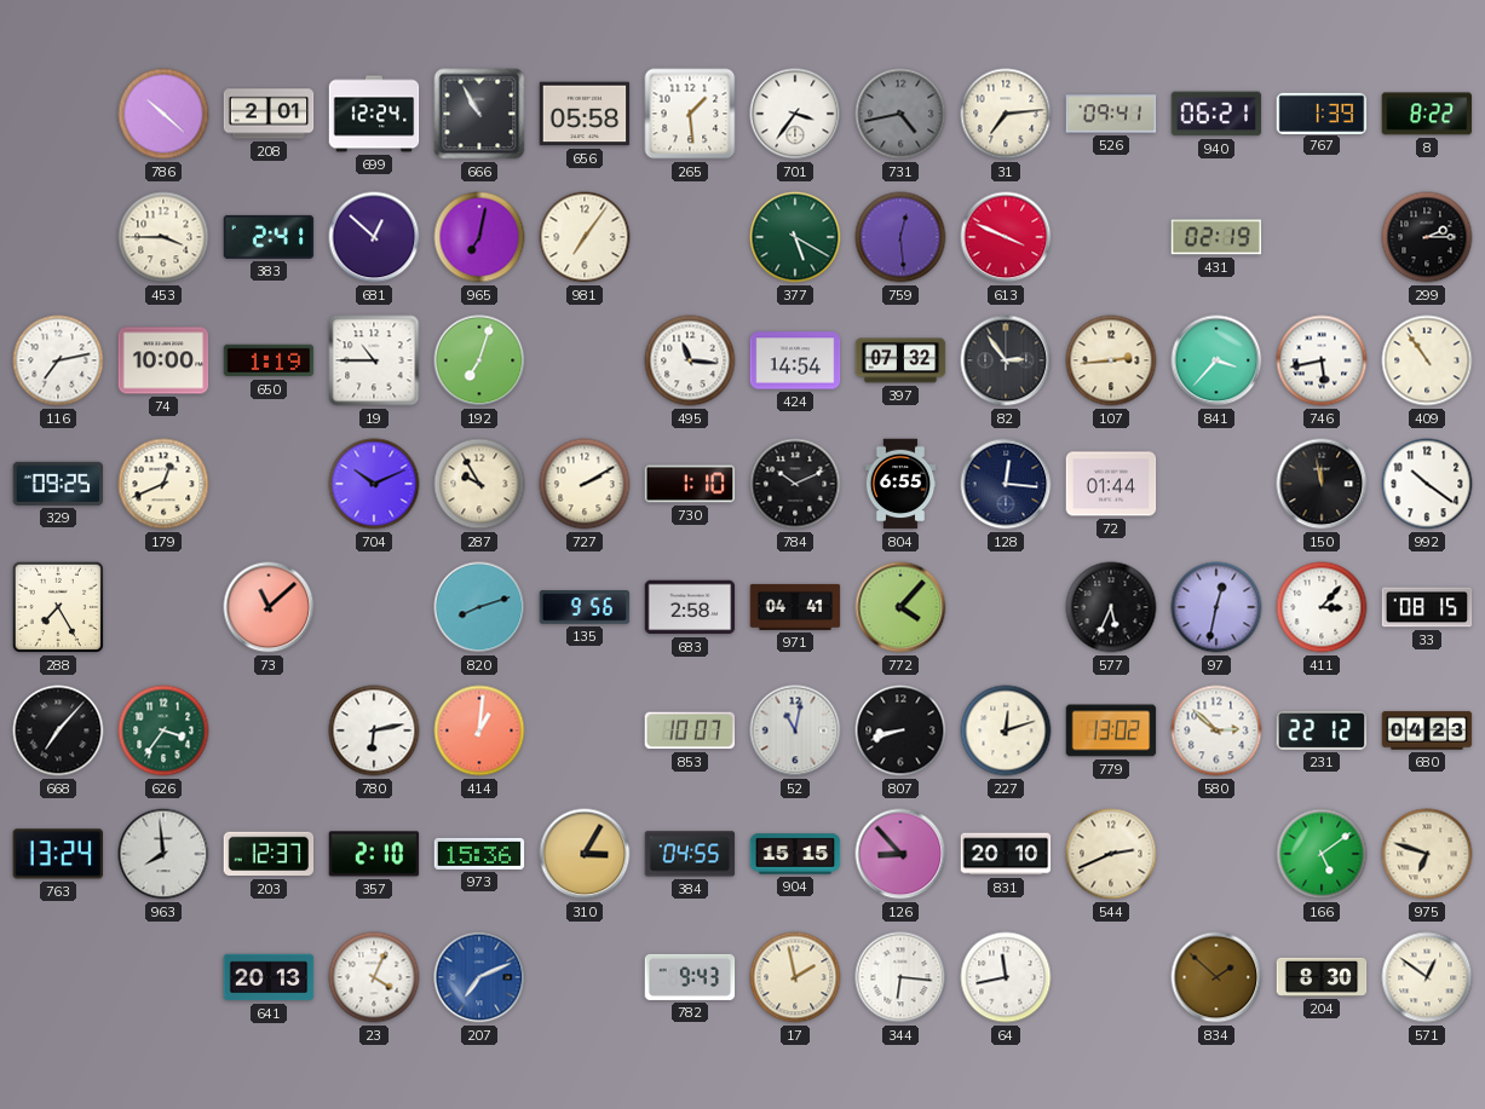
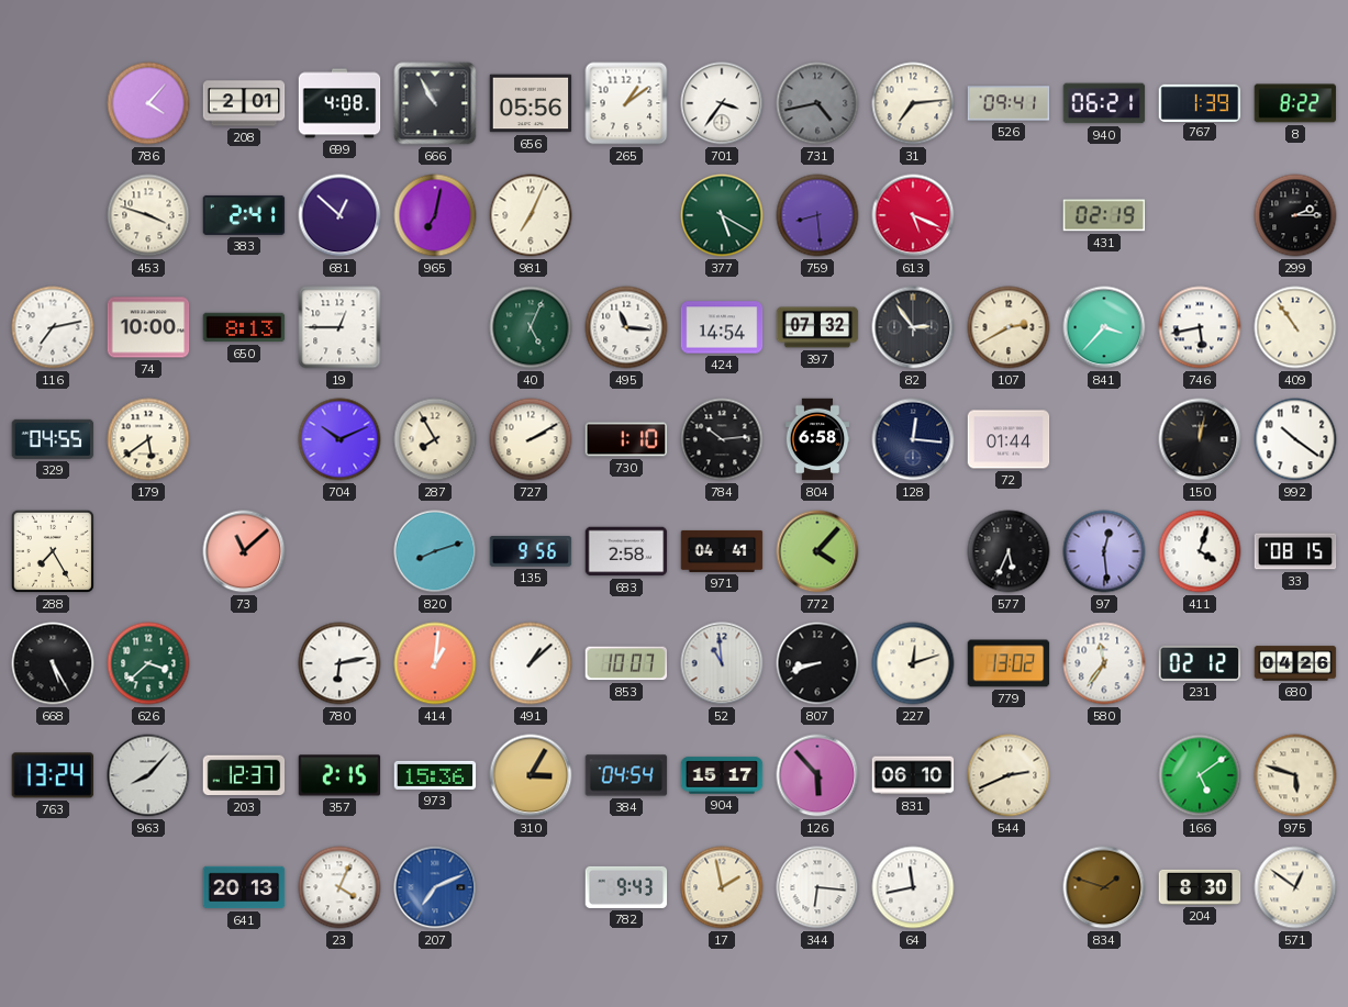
786: 10:22 -> 4:07 (148, 103)
699: 12:24 -> 4:08 (339, 103)
656: 05:58 -> 05:56 (531, 103)
265: 1:29 -> 1:09 (626, 103)
453: 3:45 -> 3:48 (148, 215)
981: 7:06 -> 7:04 (531, 215)
759: 12:29 -> 8:29 (817, 215)
613: 3:49 -> 5:19 (913, 215)
650: 1:19 -> 8:13 (244, 327)
19: 10:45 -> 12:45 (339, 327)
192: 7:03 -> none (479, 360)
40: none -> 5:04 (531, 327)
107: 2:44 -> 2:40 (1009, 327)
329: 09:25 -> 04:55 (53, 439)
179: 12:41 -> 5:39 (148, 439)
287: 9:55 -> 7:55 (435, 439)
784: 10:11 -> 10:14 (722, 439)
804: 6:55 -> 6:58 (817, 439)
150: 11:58 -> 12:02 (1200, 439)
97: 12:32 -> 12:29 (1104, 551)
411: 3:07 -> 4:03 (1200, 551)
668: 7:07 -> 5:25 (53, 663)
626: 3:36 -> 3:38 (148, 663)
491: none -> 1:08 (531, 663)
52: 11:02 -> 10:59 (722, 663)
580: 2:52 -> 11:36 (1104, 663)
231: 22:12 -> 02:12 (1200, 663)
680: 04:23 -> 04:26 (1295, 663)
963: 7:59 -> 8:07 (148, 775)
357: 2:10 -> 2:15 (339, 775)
384: 04:55 -> 04:54 (626, 775)
904: 15:15 -> 15:17 (722, 775)
126: 8:53 -> 5:53 (817, 775)
831: 20:10 -> 06:10 (913, 775)
975: 6:48 -> 5:48 (1295, 775)
834: 1:52 -> 1:48 (1104, 887)
